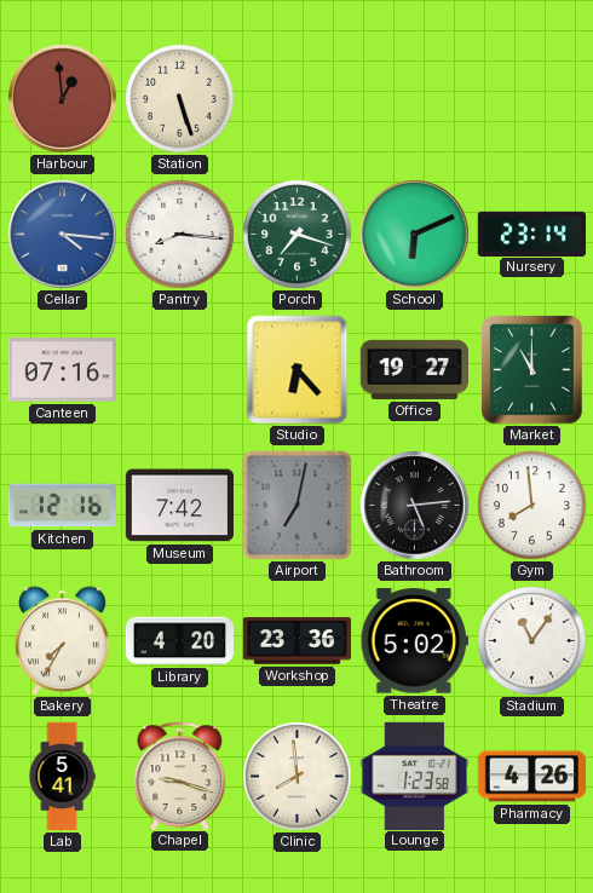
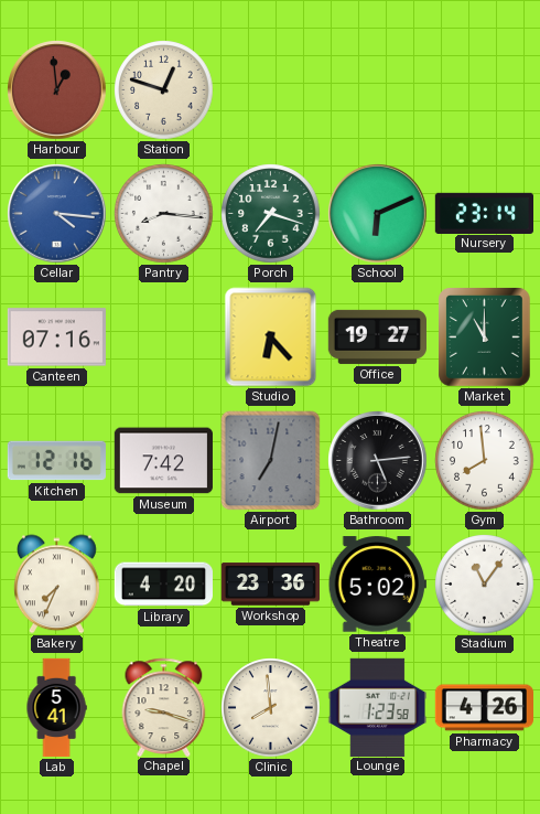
Station: 5:27 -> 12:48 (164, 90)
Bakery: 7:35 -> 7:34 (56, 585)
